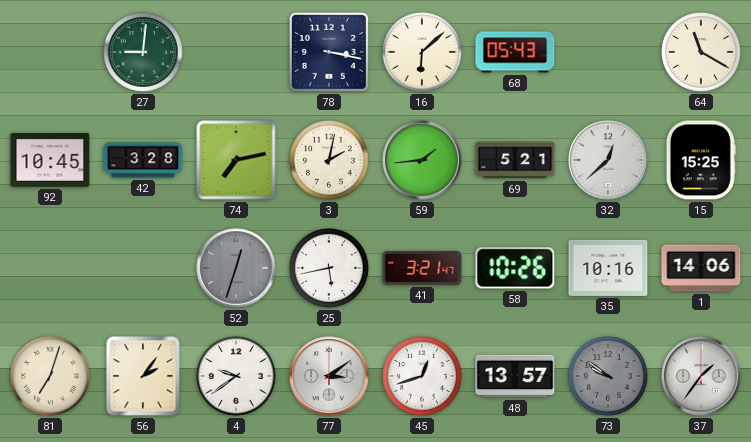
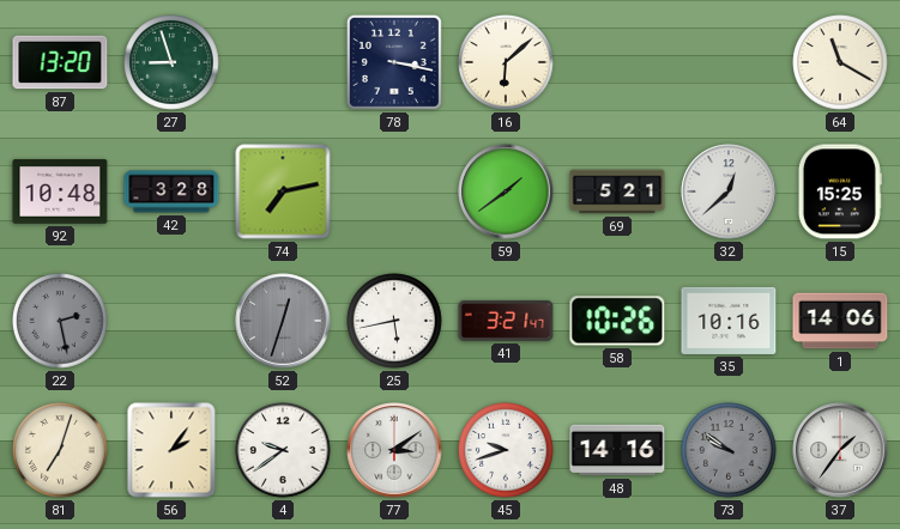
87: none -> 13:20 (60, 62)
27: 9:01 -> 8:57 (171, 62)
68: 05:43 -> none (515, 52)
92: 10:45 -> 10:48 (60, 191)
3: 2:02 -> none (329, 160)
59: 1:44 -> 1:39 (506, 191)
22: none -> 2:28 (60, 321)
45: 12:42 -> 9:42 (506, 450)
48: 13:57 -> 14:16 (617, 450)
